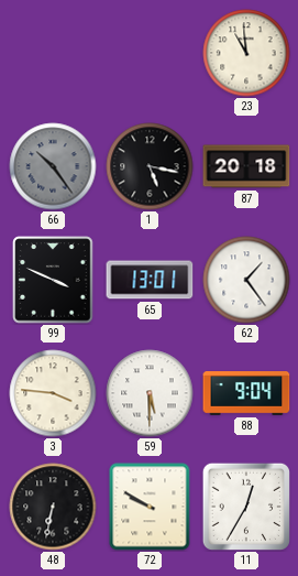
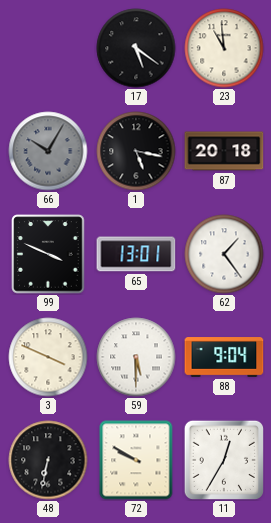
17: none -> 5:21 (136, 48)
66: 10:24 -> 10:05 (48, 151)
3: 3:46 -> 3:49 (48, 357)
